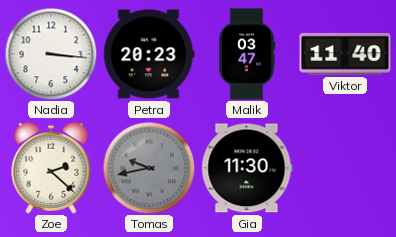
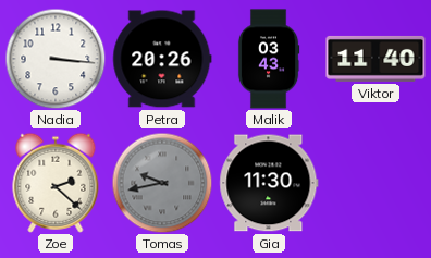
Petra: 20:23 -> 20:26 (162, 59)
Malik: 03:47 -> 03:43 (269, 59)
